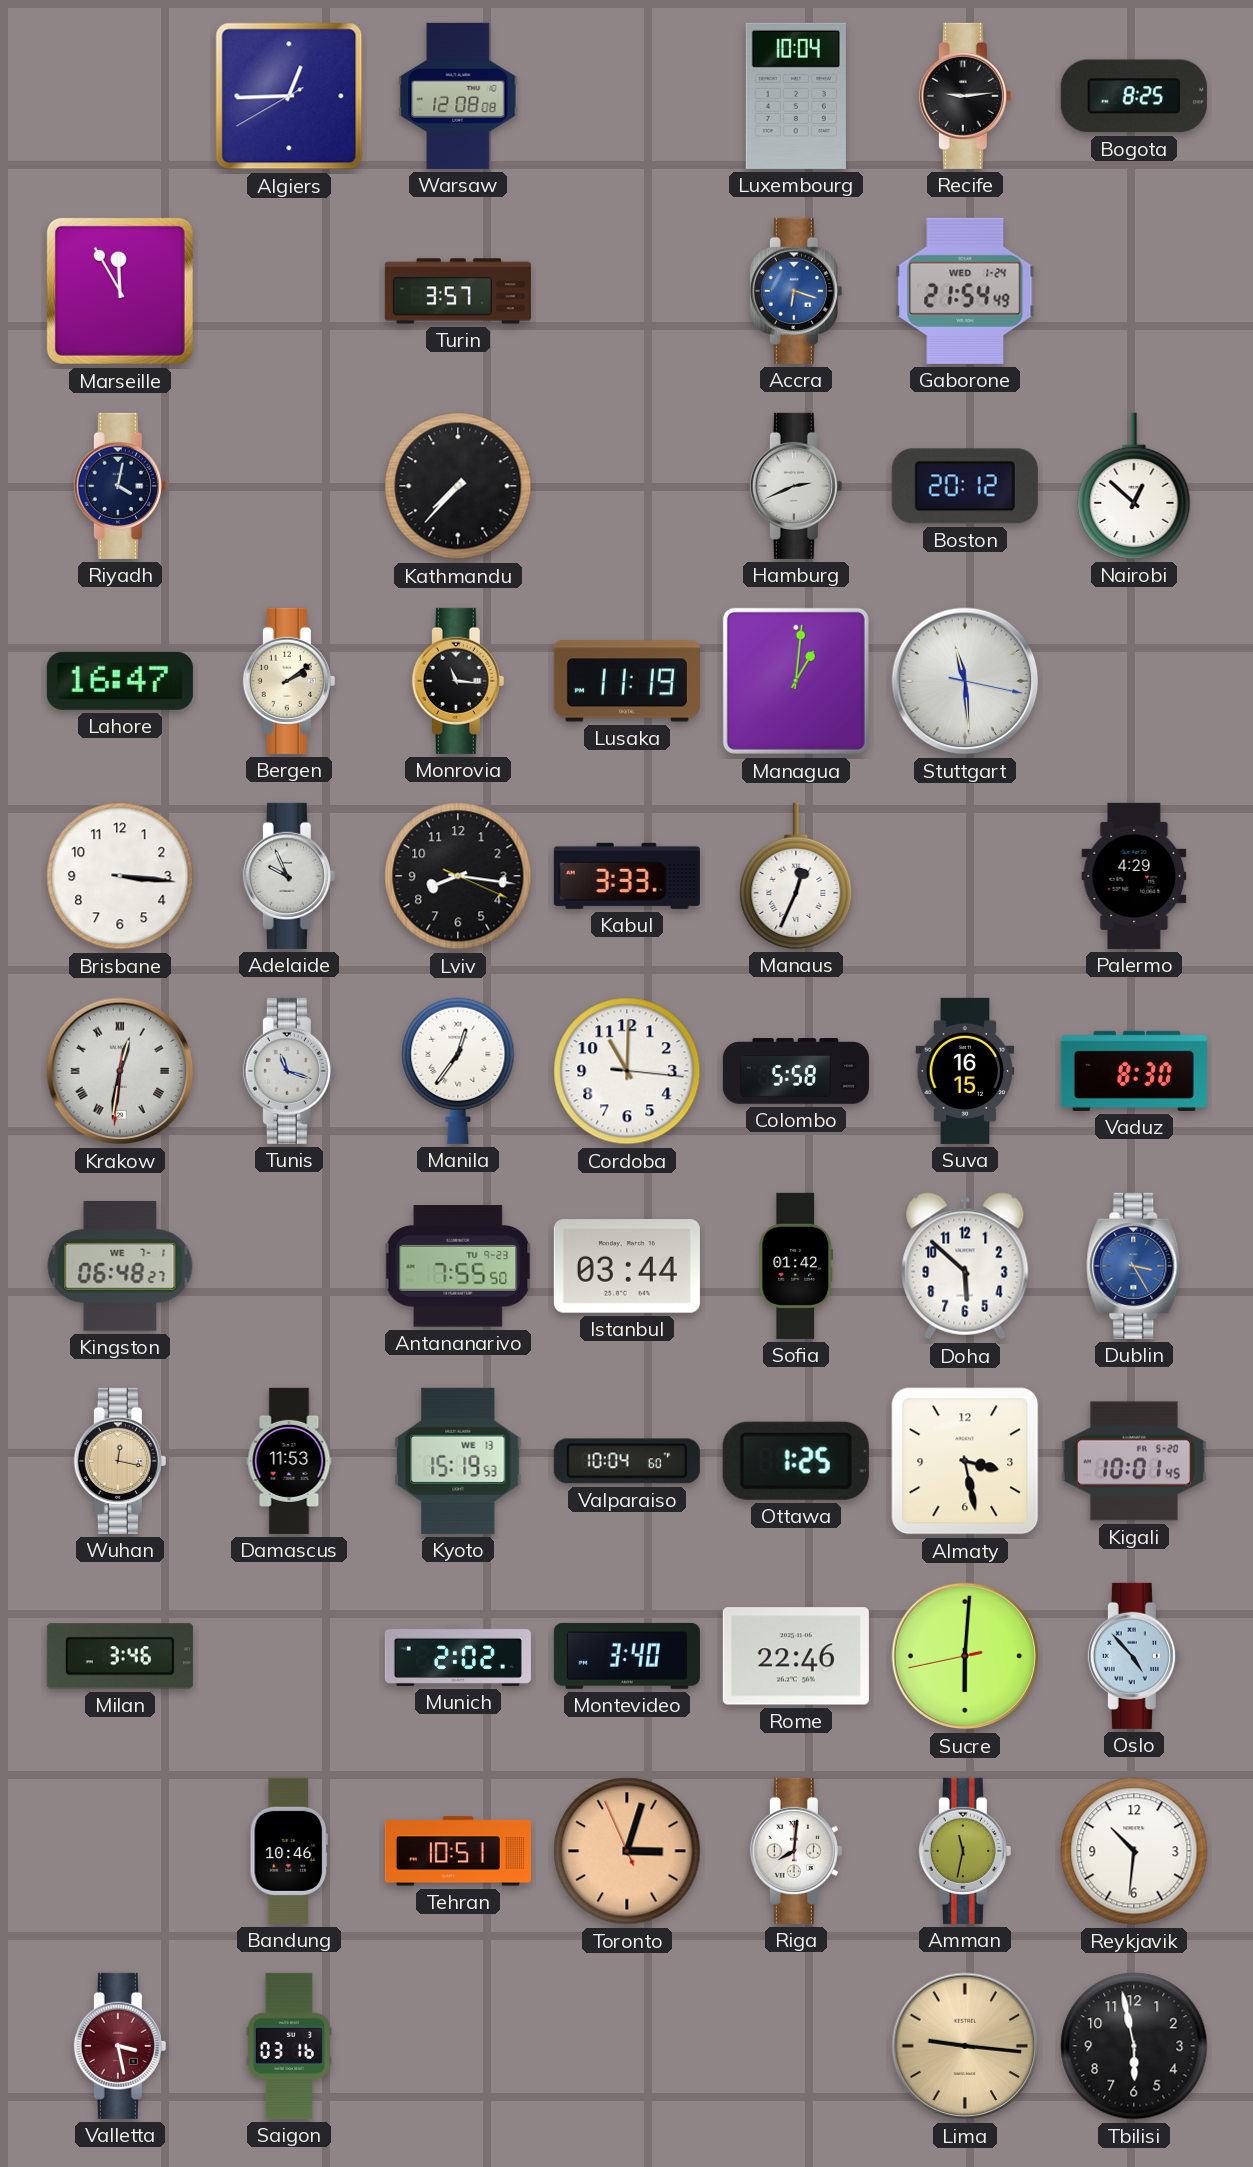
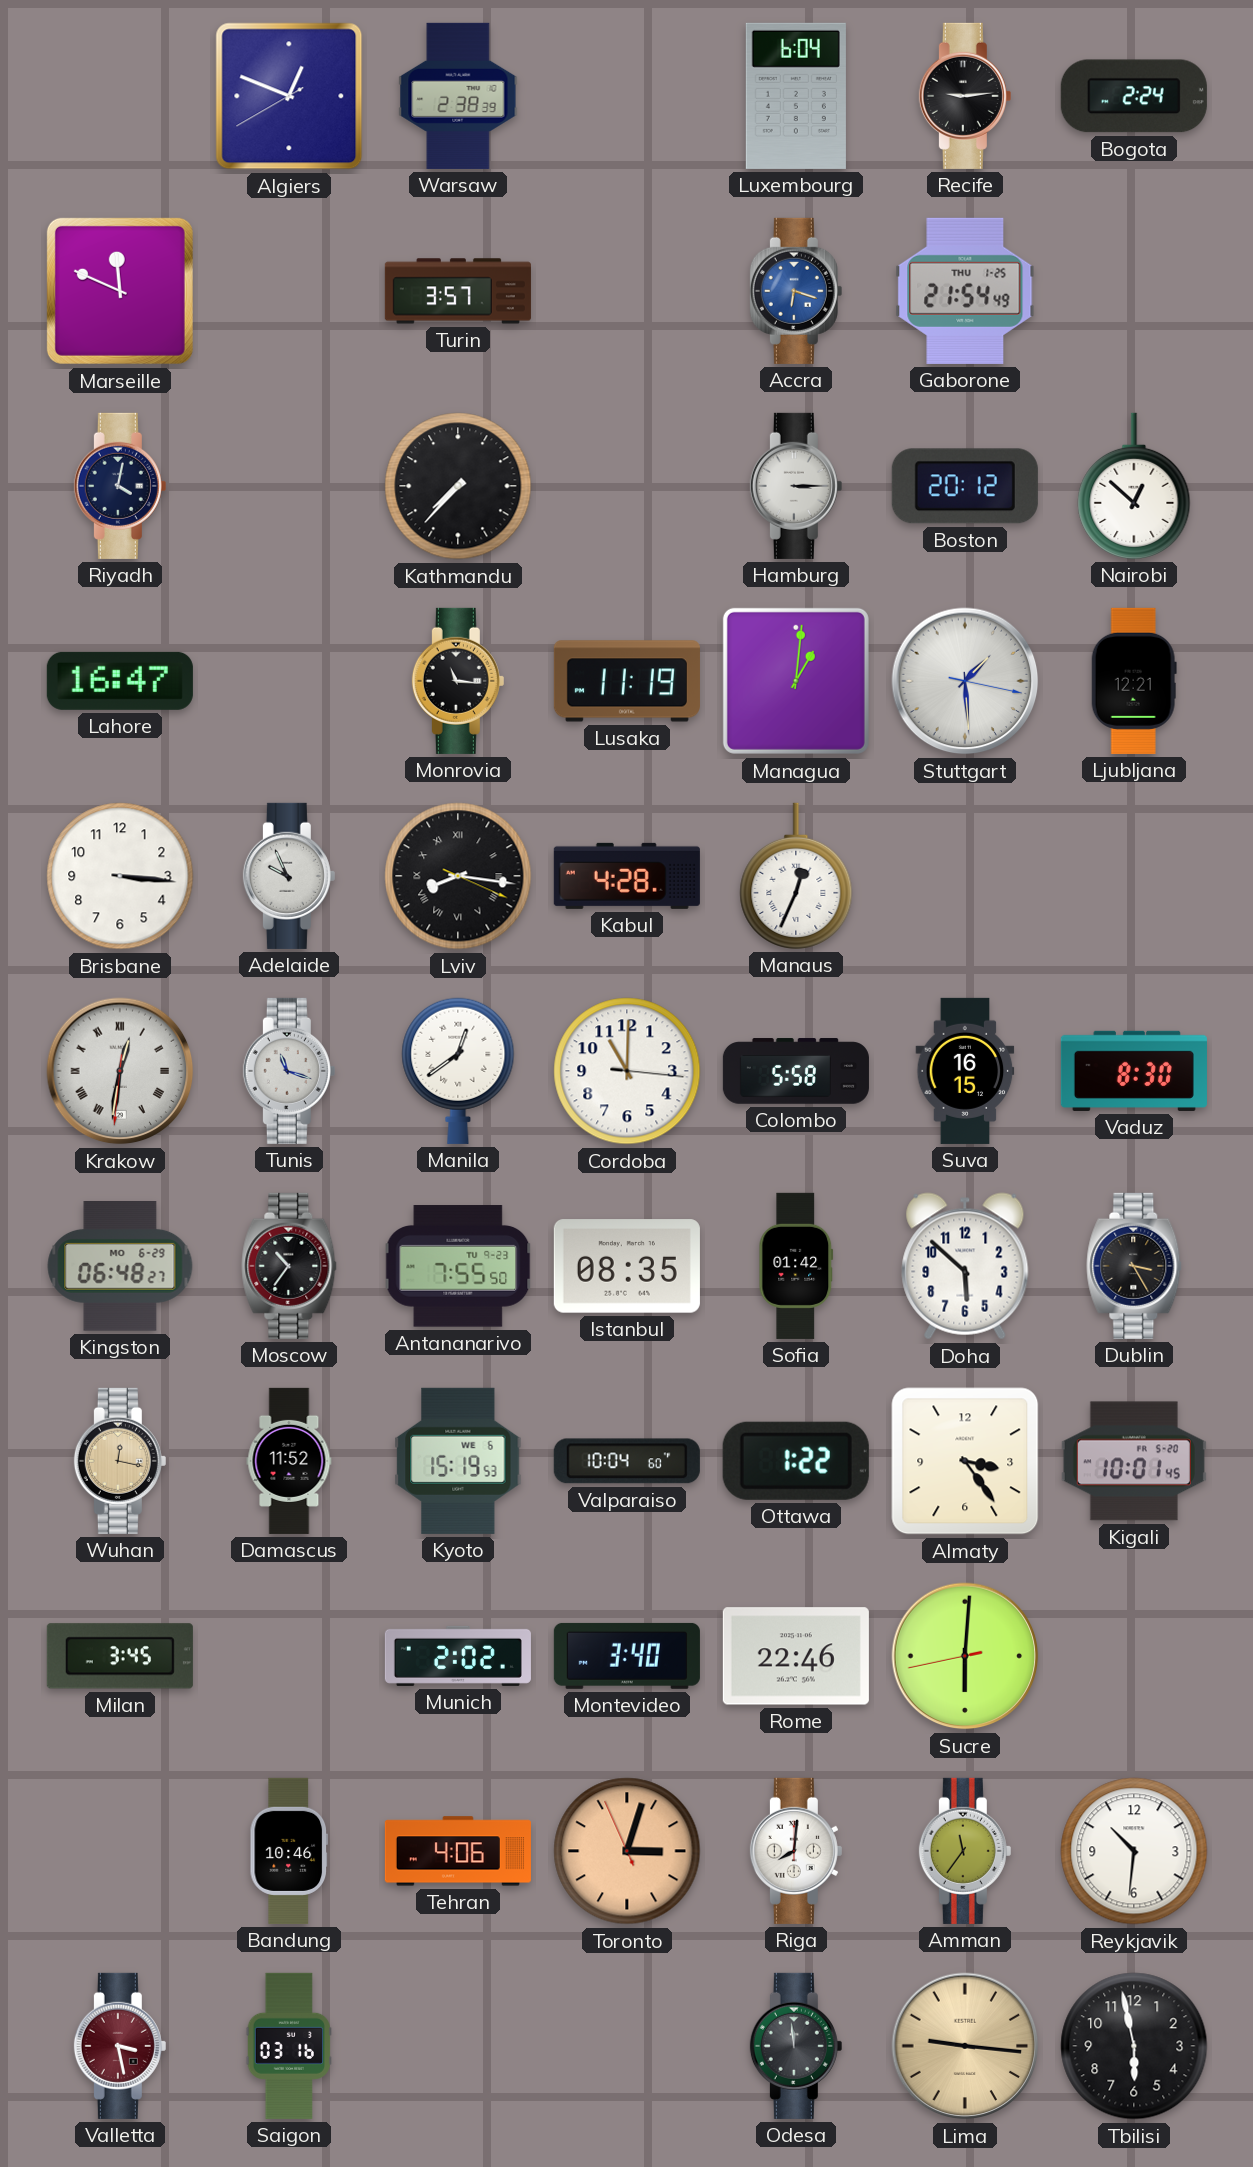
Algiers: 12:44 -> 12:48 (289, 96)
Warsaw: 12:08 -> 2:38 (458, 96)
Luxembourg: 10:04 -> 6:04 (796, 96)
Bogota: 8:25 -> 2:24 (1134, 96)
Marseille: 11:55 -> 11:49 (120, 291)
Gaborone date: WED 1-24 -> THU 1-25 (965, 291)
Hamburg: 2:41 -> 3:15 (796, 486)
Bergen: 2:09 -> none (289, 681)
Stuttgart: 11:29 -> 1:29 (965, 681)
Ljubljana: none -> 12:21 (1134, 681)
Lviv numerals: Arabic -> Roman (458, 876)
Kabul: 3:33 -> 4:28 (627, 876)
Palermo: 4:29 -> none (1134, 876)
Manila: 12:36 -> 12:39 (458, 1071)
Kingston date: WE 7-1 -> MO 6-29 (120, 1267)
Moscow: none -> 10:36 (289, 1266)
Istanbul: 03:44 -> 08:35 (627, 1266)
Dublin dial: blue -> black (1134, 1266)
Damascus: 11:53 -> 11:52 (289, 1461)
Kyoto date: WE 13 -> WE 6 (458, 1461)
Ottawa: 1:25 -> 1:22 (796, 1461)
Almaty: 3:28 -> 3:24 (965, 1461)
Milan: 3:46 -> 3:45 (120, 1656)
Oslo: 4:53 -> none (1134, 1656)
Tehran: 10:51 -> 4:06 (458, 1851)
Amman: 11:32 -> 11:36 (965, 1851)
Odesa: none -> 11:59 (796, 2046)
